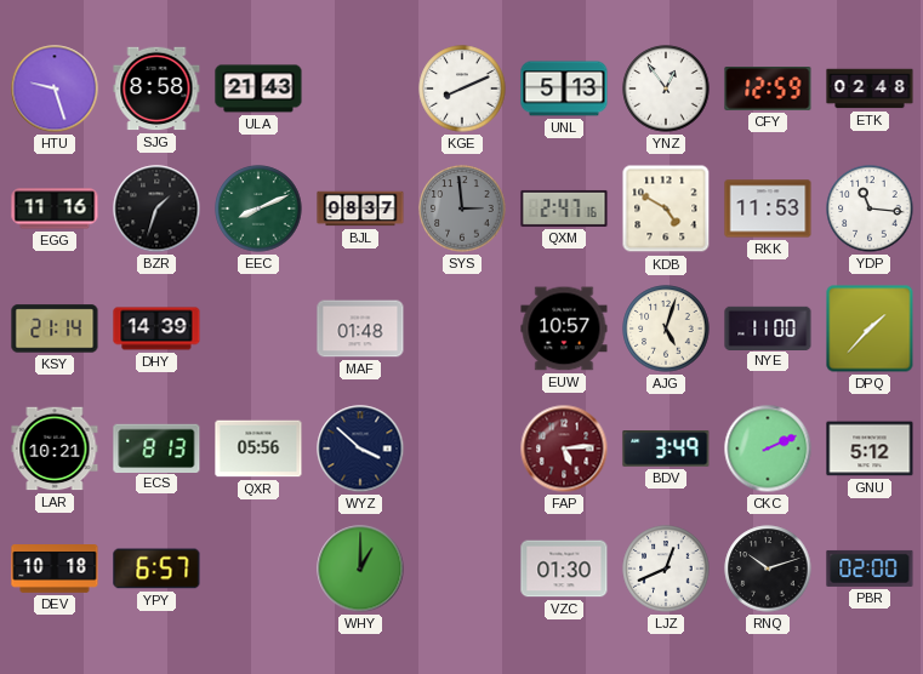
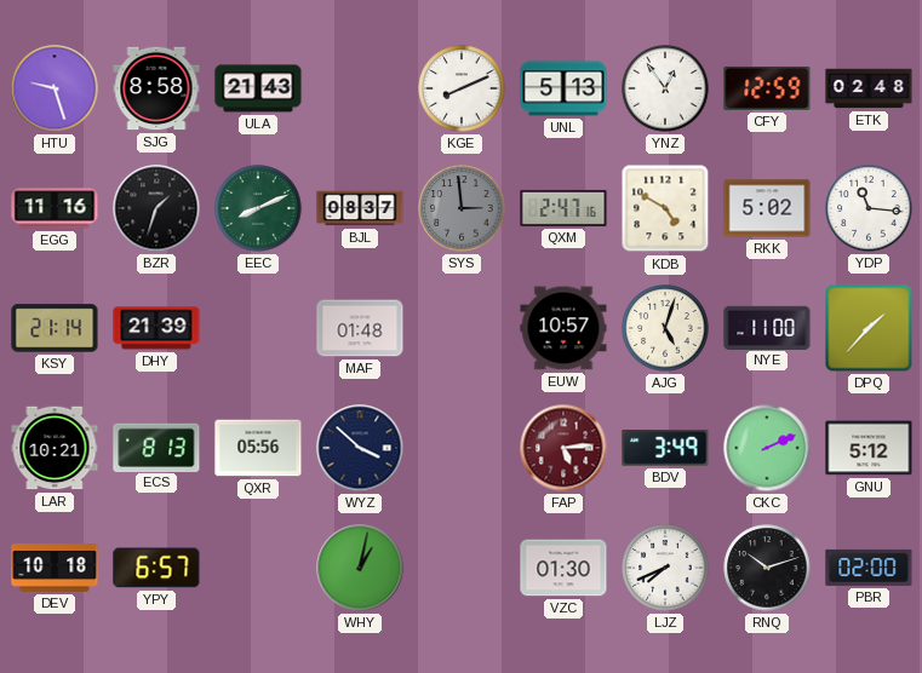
RKK: 11:53 -> 5:02 (767, 208)
DHY: 14:39 -> 21:39 (156, 328)
WHY: 1:00 -> 1:02 (360, 568)
LJZ: 12:41 -> 7:41 (665, 568)
